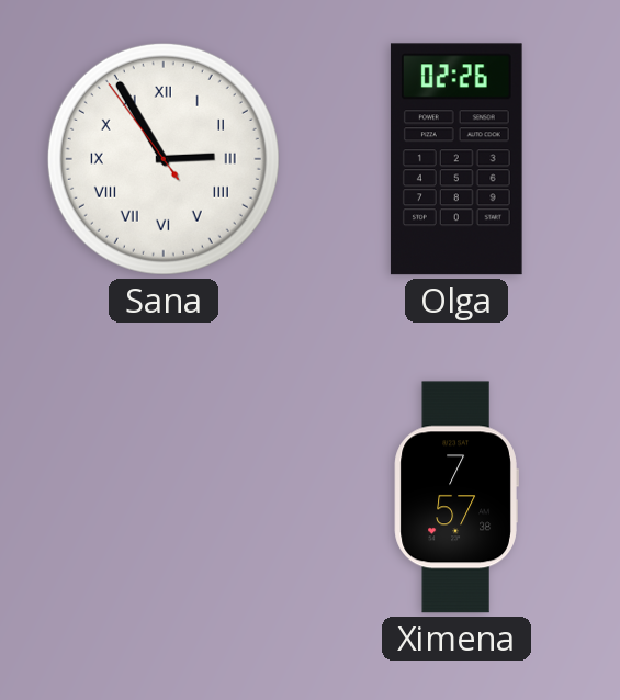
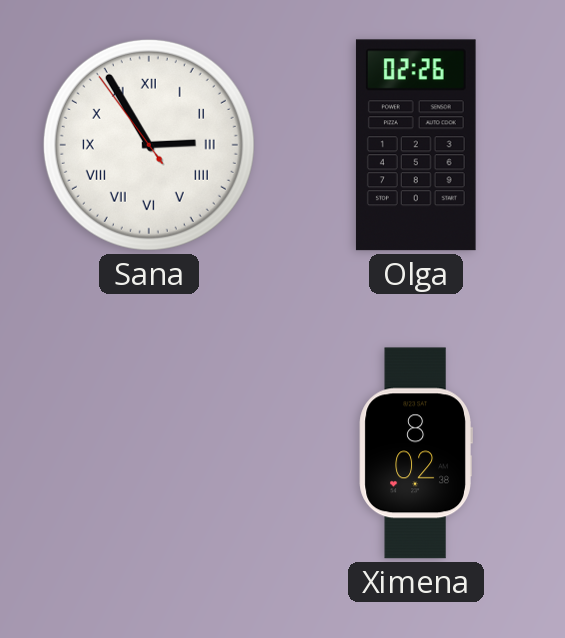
Ximena: 7:57 -> 8:02 (416, 453)
